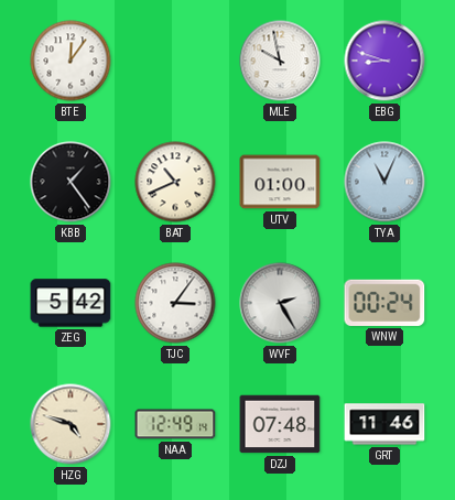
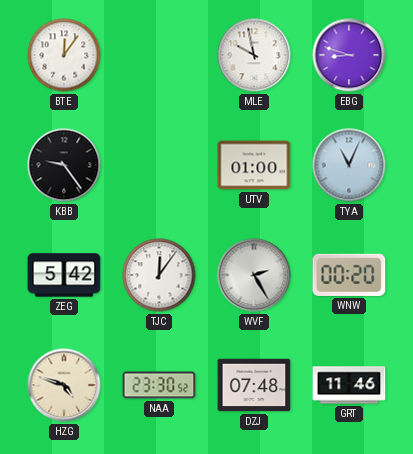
KBB: 1:24 -> 9:24 (64, 165)
BAT: 10:41 -> none (175, 182)
TJC: 3:06 -> 12:06 (159, 275)
WNW: 00:24 -> 00:20 (349, 275)
NAA: 12:49 -> 23:30 (159, 385)
